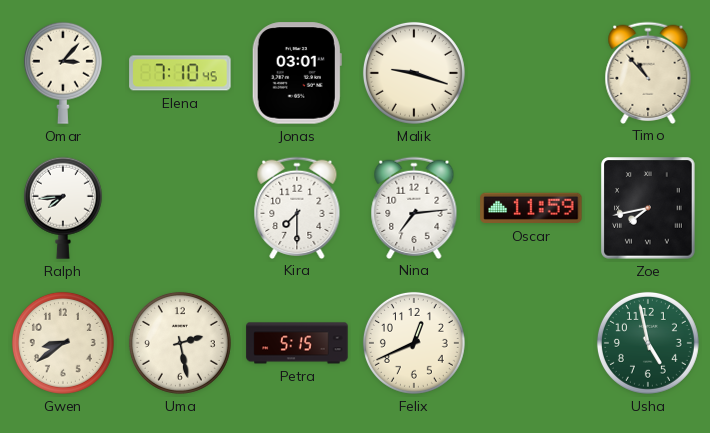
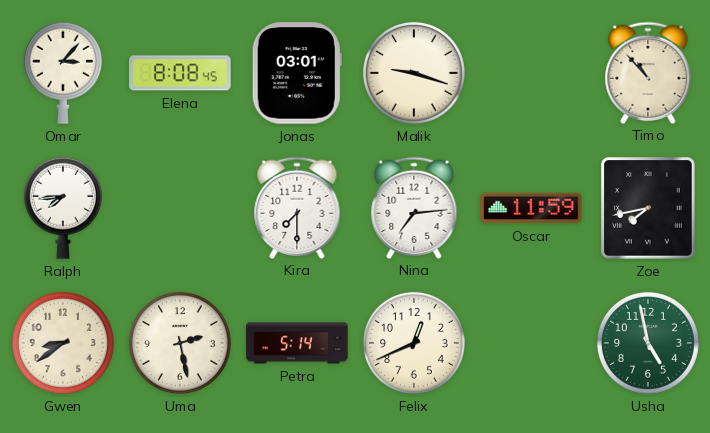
Elena: 7:10 -> 8:08 (180, 73)
Petra: 5:15 -> 5:14 (297, 343)
